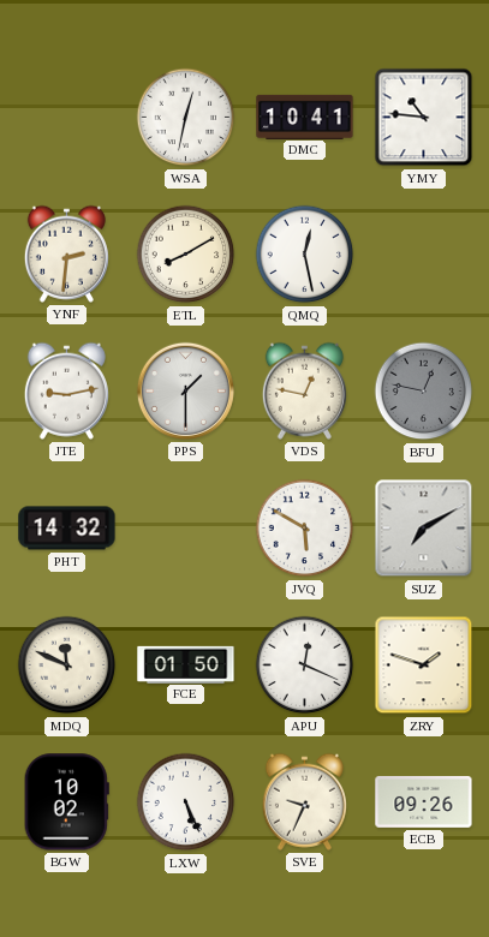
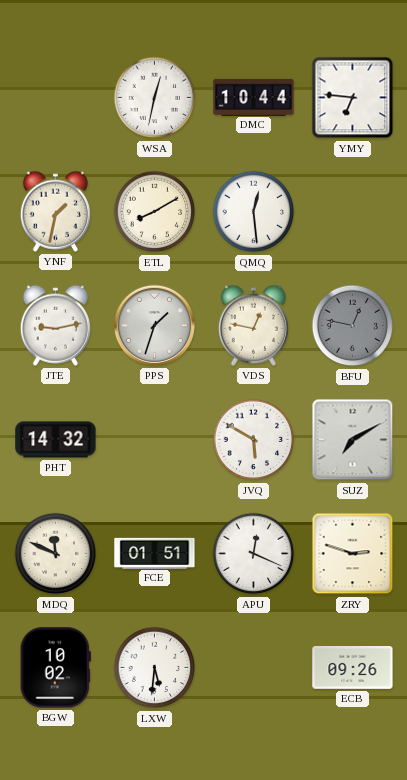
DMC: 10:41 -> 10:44 (254, 97)
YMY: 10:46 -> 6:46 (353, 98)
YNF: 2:31 -> 1:32 (55, 211)
QMQ: 12:28 -> 12:29 (254, 212)
PPS: 1:30 -> 1:33 (154, 325)
FCE: 01:50 -> 01:51 (155, 553)
ZRY: 1:48 -> 2:48 (353, 554)
LXW: 5:26 -> 5:31 (155, 668)
SVE: 9:34 -> none (304, 801)
